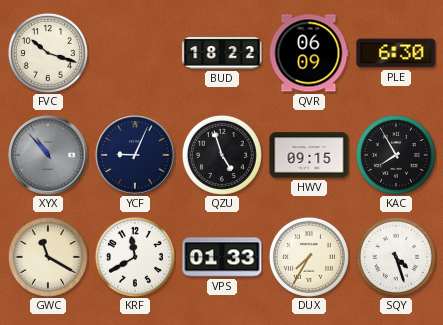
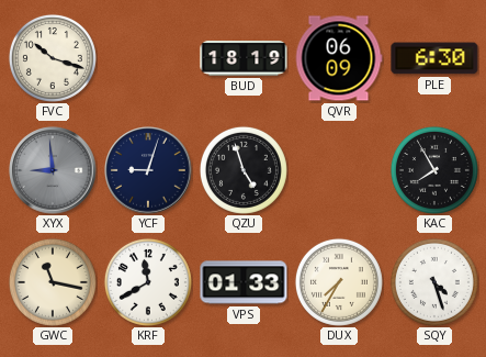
BUD: 18:22 -> 18:19 (244, 58)
XYX: 10:53 -> 8:59 (53, 170)
YCF: 9:04 -> 9:03 (148, 170)
HWV: 09:15 -> none (309, 155)
GWC: 11:20 -> 11:17 (53, 282)
